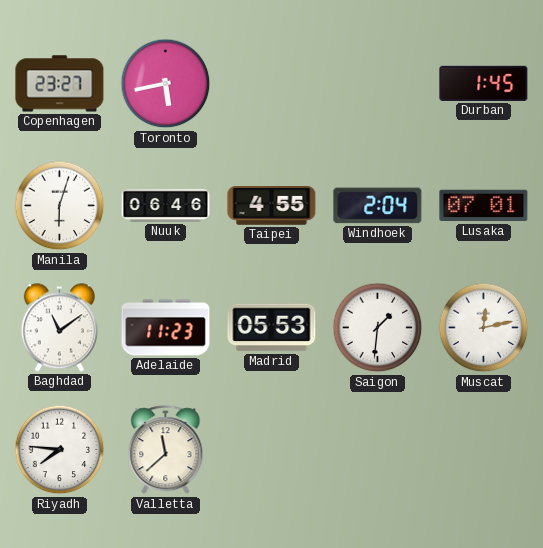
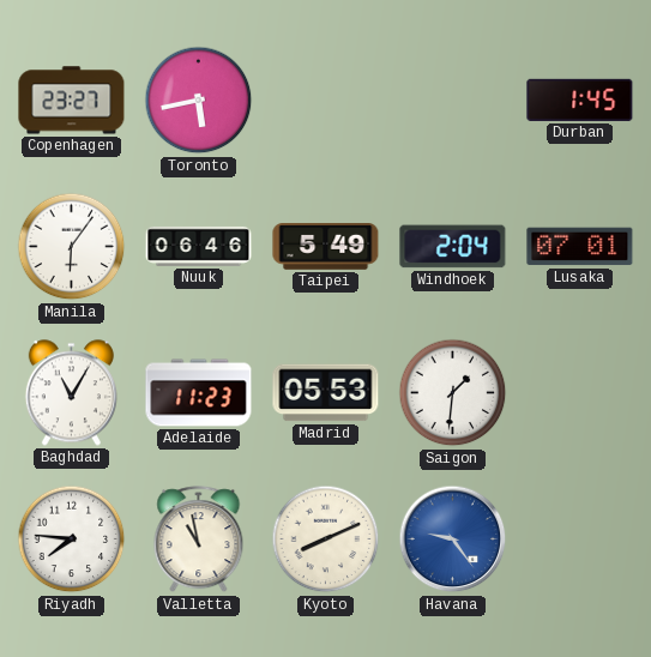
Manila: 6:03 -> 6:06 (72, 247)
Taipei: 4:55 -> 5:49 (326, 247)
Baghdad: 11:09 -> 11:05 (71, 393)
Muscat: 12:13 -> none (484, 328)
Valletta: 11:38 -> 10:58 (199, 540)
Kyoto: none -> 8:11 (326, 540)
Havana: none -> 9:24 (453, 540)
